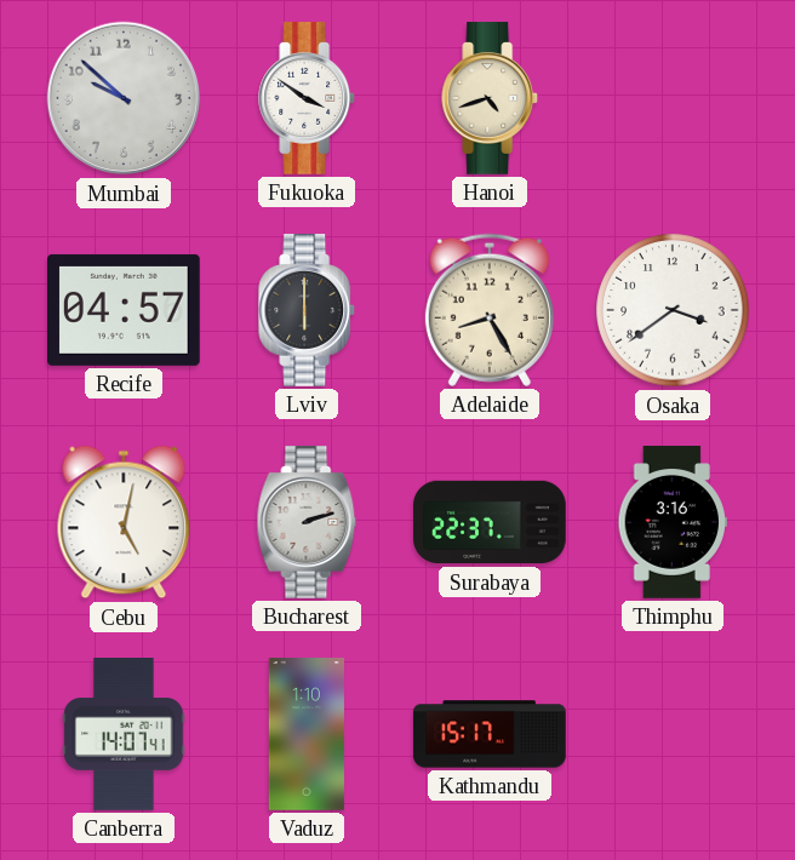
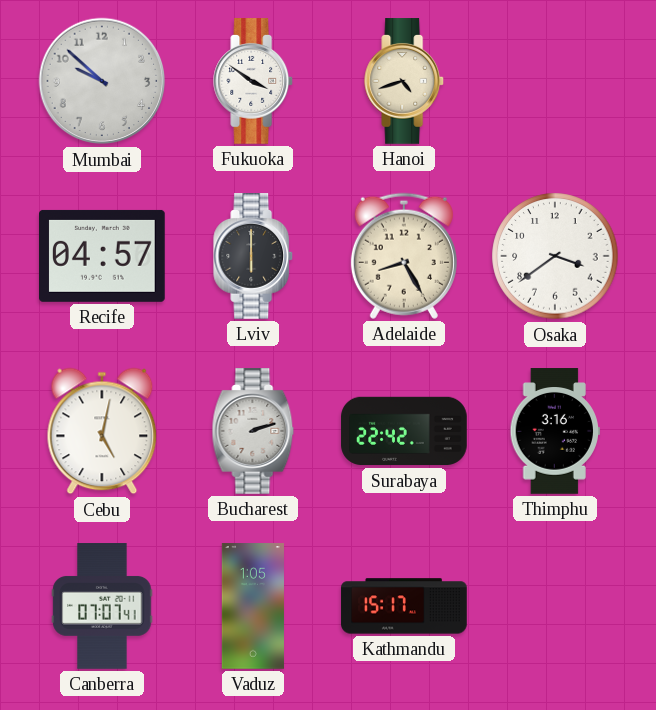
Surabaya: 22:37 -> 22:42 (404, 431)
Canberra: 14:07 -> 07:07 (102, 606)
Vaduz: 1:10 -> 1:05 (253, 606)
